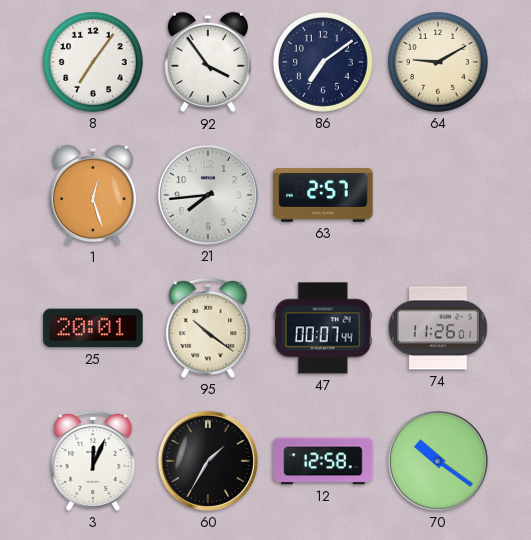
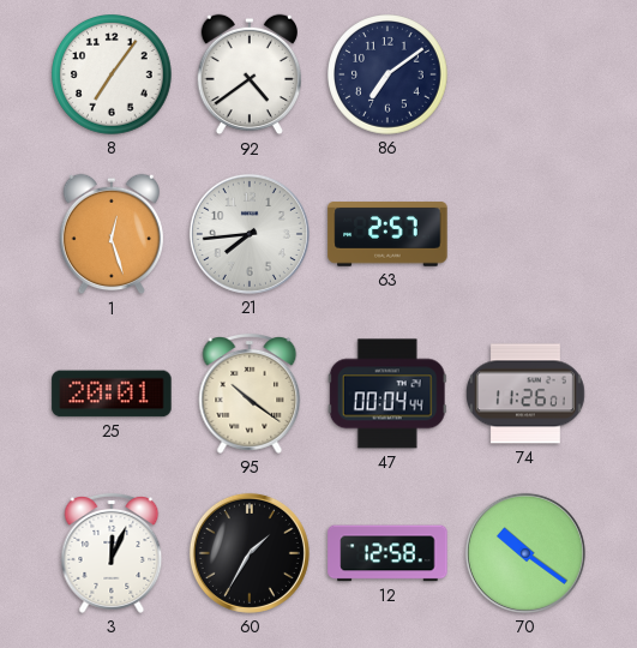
92: 3:54 -> 4:39 (248, 74)
64: 9:10 -> none (439, 63)
47: 00:07 -> 00:04 (387, 394)
